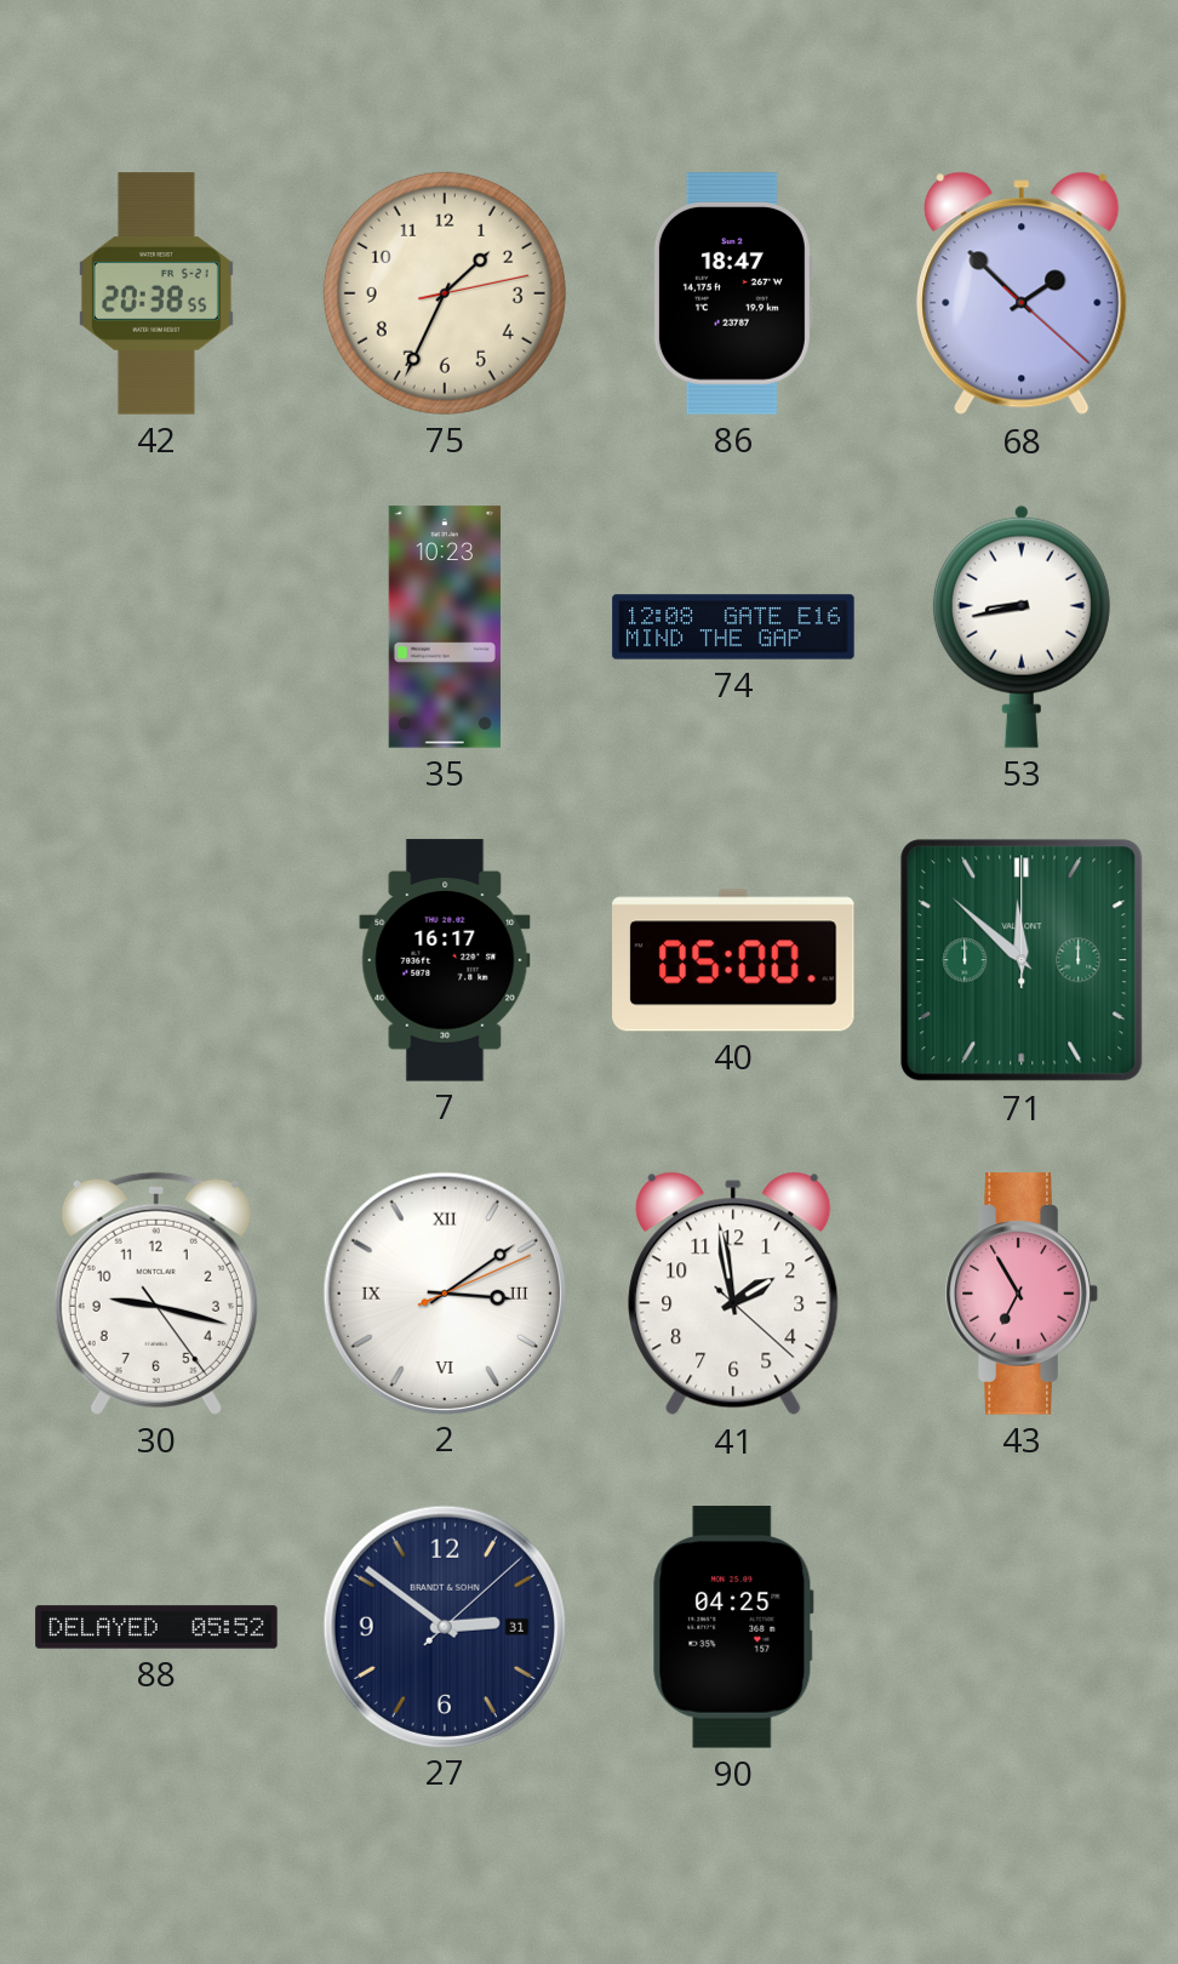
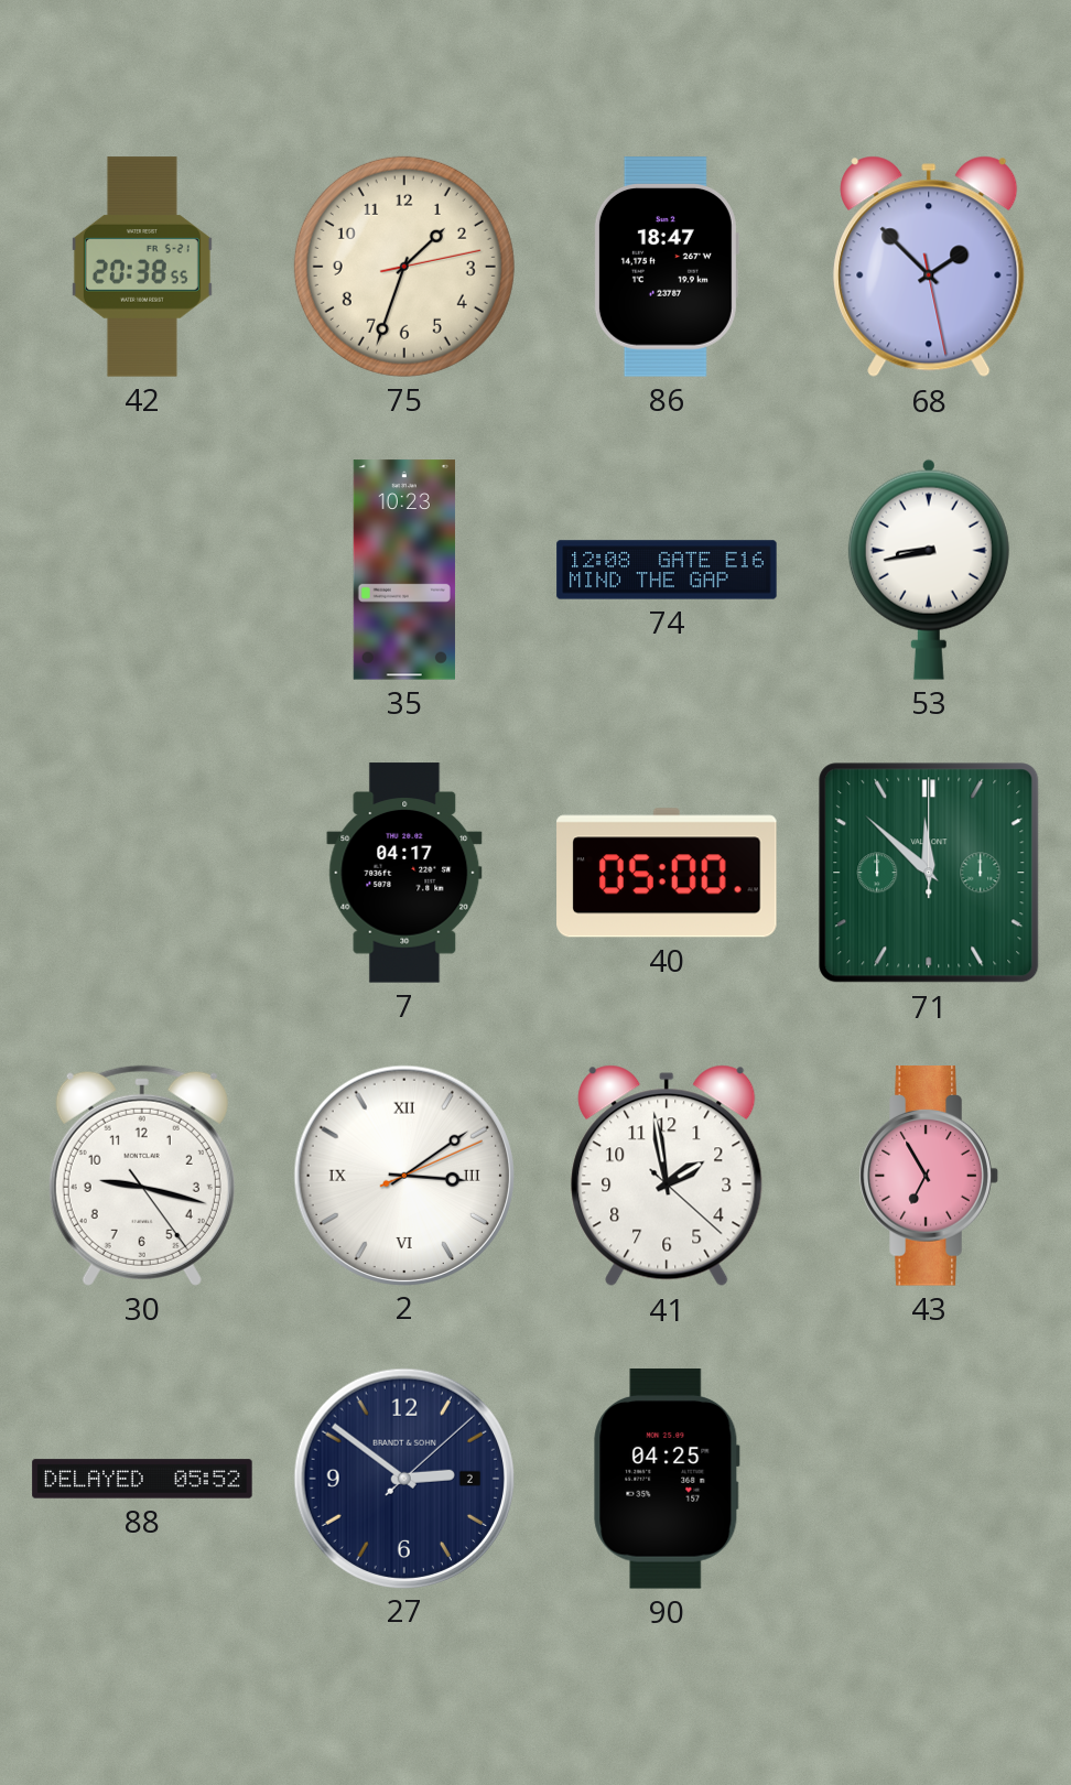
75: 1:34 -> 1:33 (404, 267)
68: 1:52:22 -> 1:52:28 (929, 267)
7: 16:17 -> 04:17 (404, 873)
27 date: 31 -> 2 (403, 1478)
